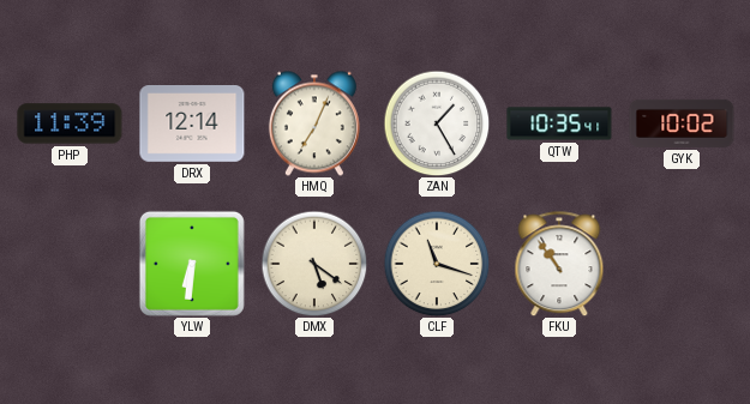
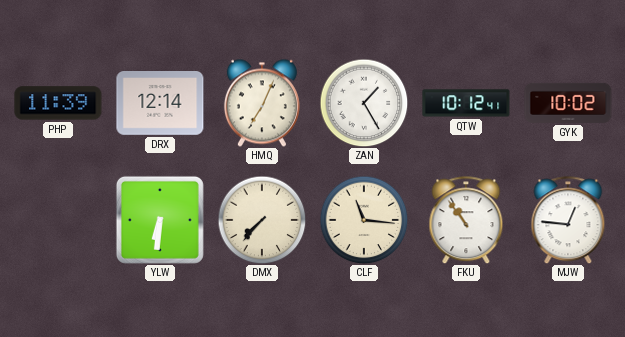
QTW: 10:35 -> 10:12 (466, 103)
DMX: 5:21 -> 7:37 (262, 220)
CLF: 11:18 -> 11:16 (364, 220)
MJW: none -> 12:46 (568, 220)
